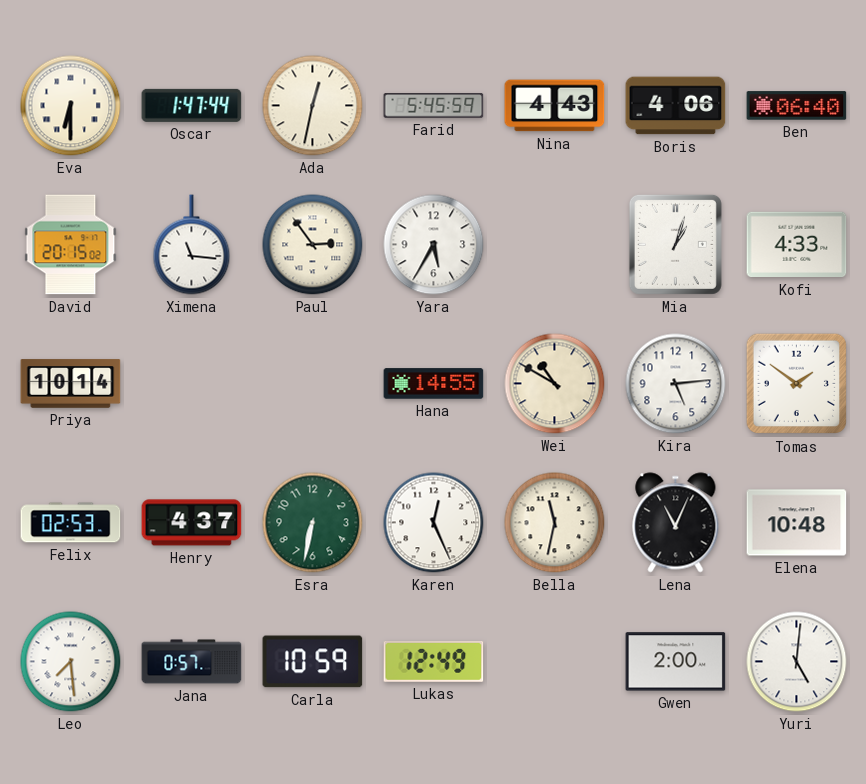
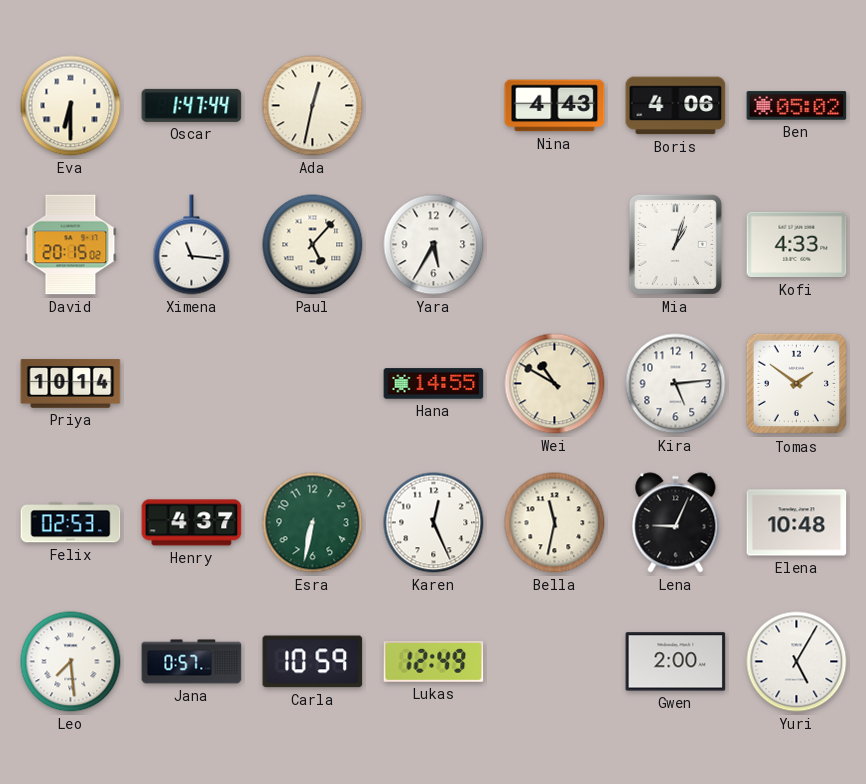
Farid: 5:45 -> none (434, 106)
Ben: 06:40 -> 05:02 (797, 106)
Paul: 2:54 -> 5:07 (313, 245)
Lena: 11:04 -> 9:04 (676, 523)
Yuri: 5:01 -> 5:05 (797, 662)
